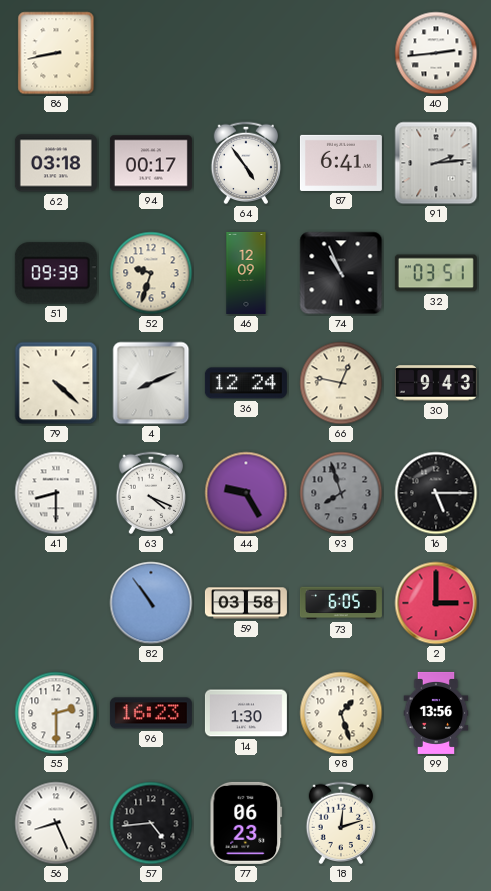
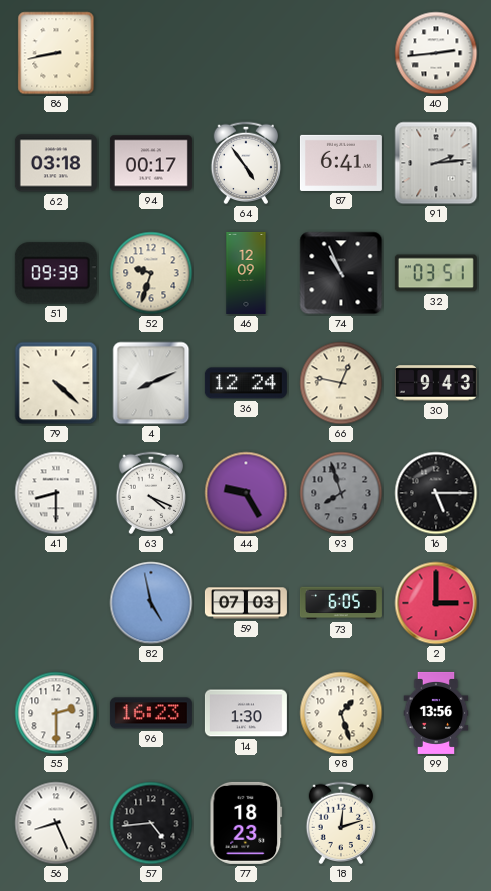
82: 10:54 -> 4:58 (151, 603)
59: 03:58 -> 07:03 (246, 603)
77: 06:23 -> 18:23 (246, 823)
